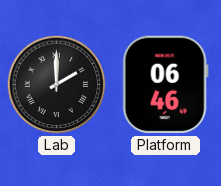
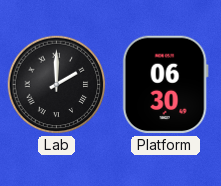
Platform: 06:46 -> 06:30 (165, 85)
